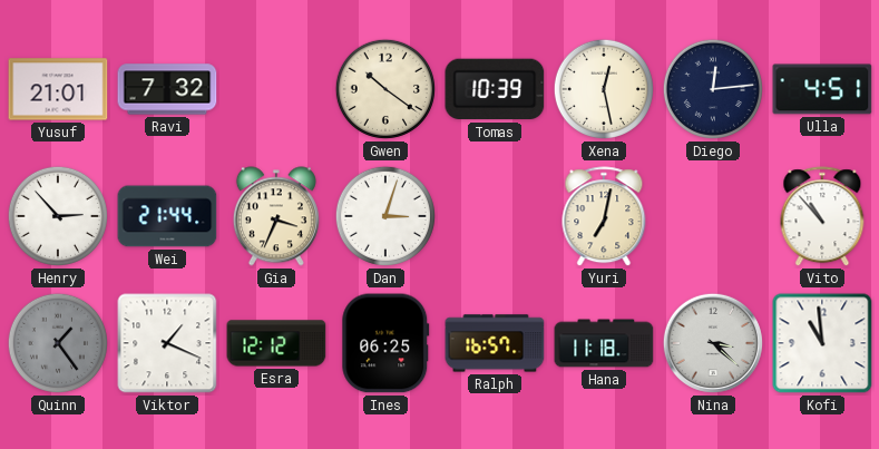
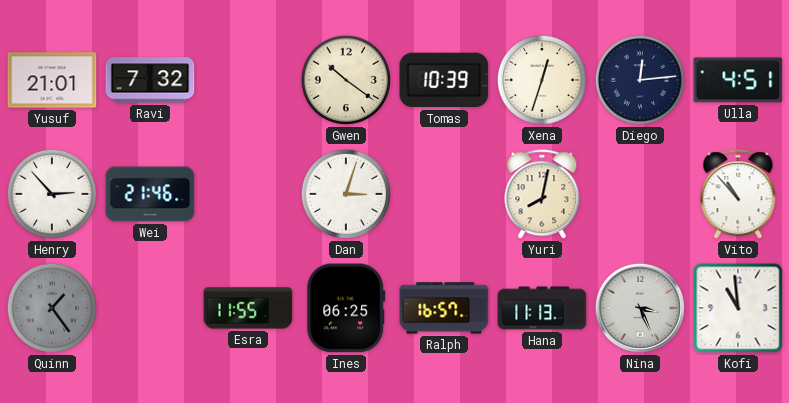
Xena: 12:28 -> 12:33 (542, 80)
Wei: 21:44 -> 21:46 (150, 194)
Gia: 3:34 -> none (276, 216)
Yuri: 7:02 -> 8:02 (542, 195)
Viktor: 1:19 -> none (167, 343)
Esra: 12:12 -> 11:55 (248, 308)
Hana: 11:18 -> 11:13 (542, 308)
Nina: 3:22 -> 3:26 (640, 308)
